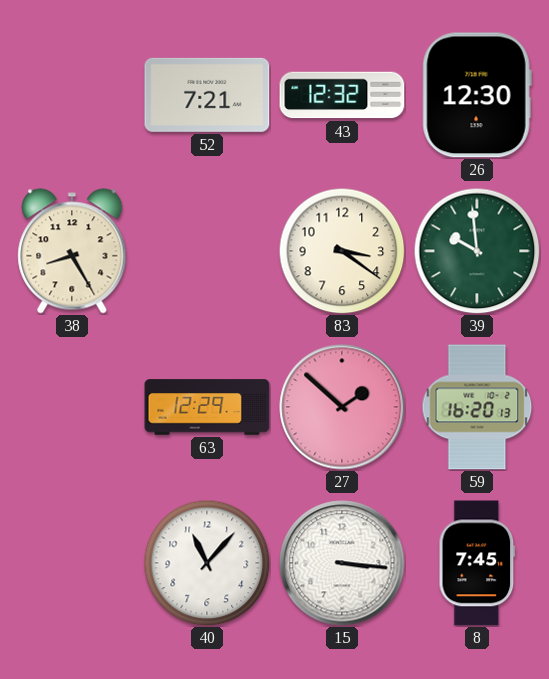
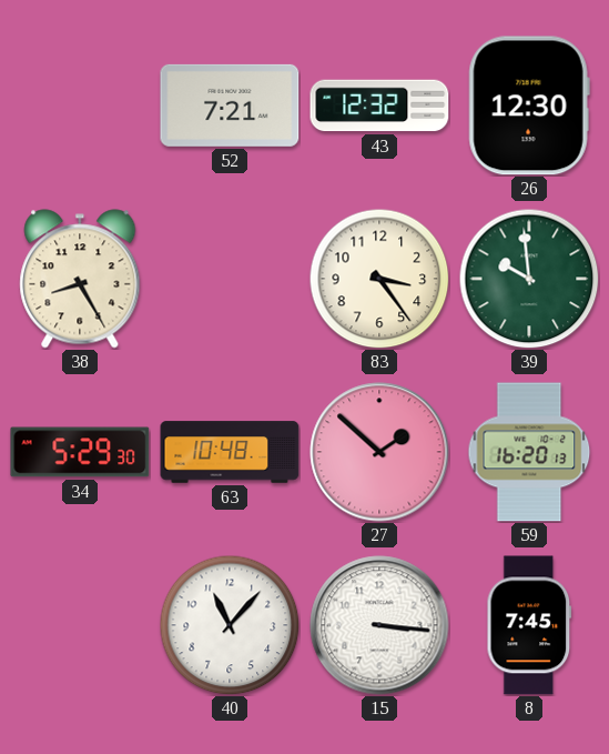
83: 3:21 -> 3:24 (379, 279)
34: none -> 5:29 (80, 452)
63: 12:29 -> 10:48 (230, 452)
